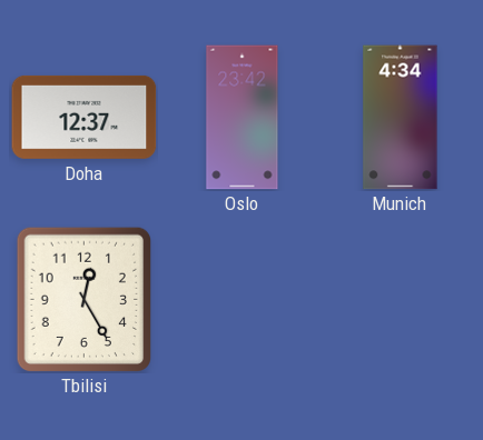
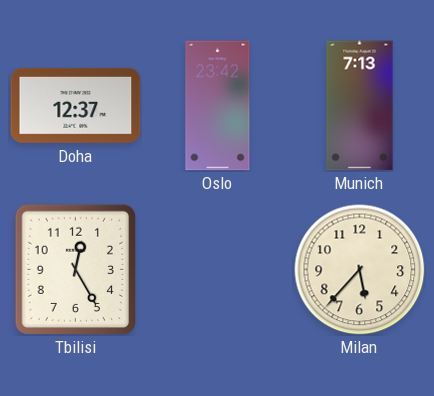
Munich: 4:34 -> 7:13 (360, 106)
Milan: none -> 5:37 (360, 270)
